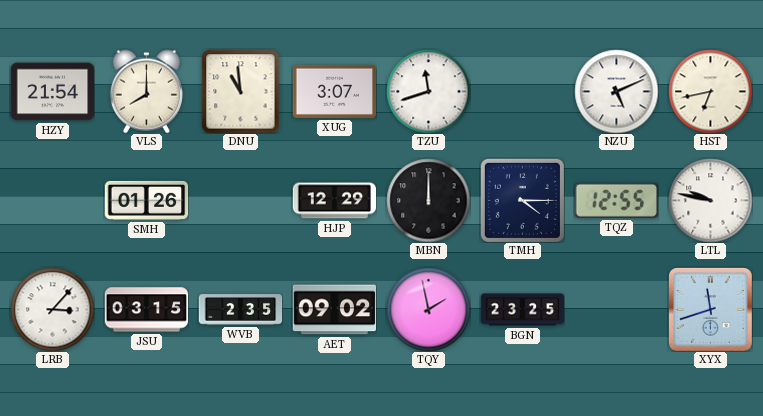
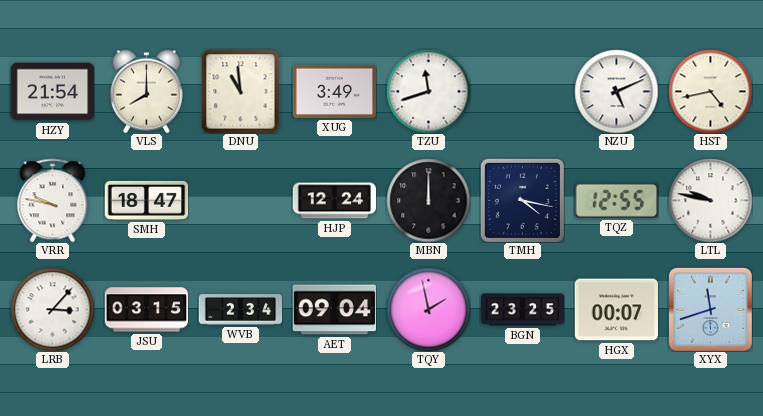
XUG: 3:07 -> 3:49 (334, 91)
HST: 6:43 -> 4:43 (710, 91)
VRR: none -> 9:47 (53, 200)
SMH: 01:26 -> 18:47 (146, 200)
HJP: 12:29 -> 12:24 (334, 201)
TMH: 4:15 -> 4:17 (522, 200)
WVB: 2:35 -> 2:34 (240, 310)
AET: 09:02 -> 09:04 (334, 310)
HGX: none -> 00:07 (616, 310)
